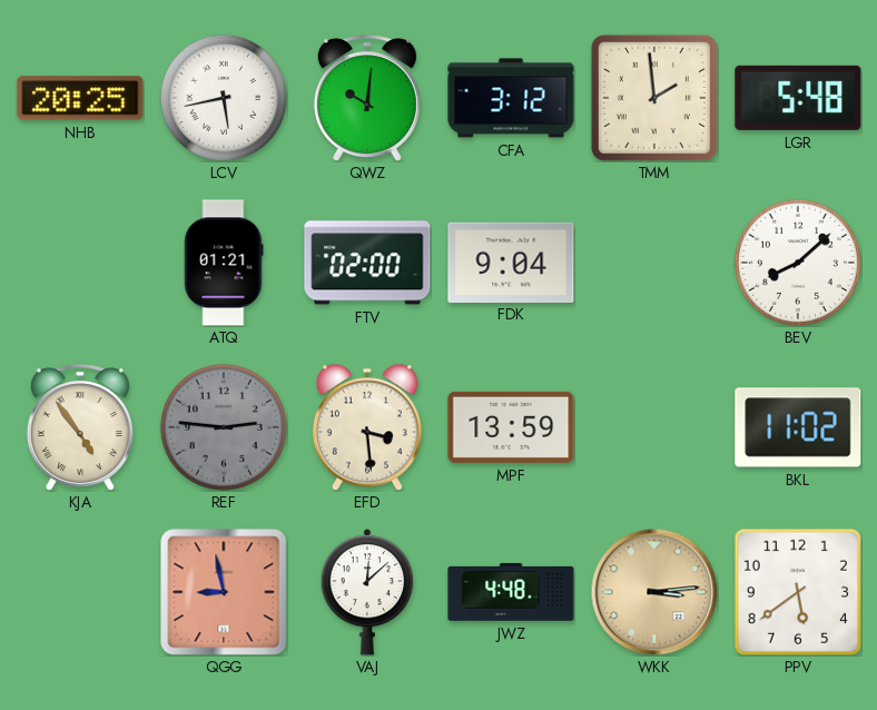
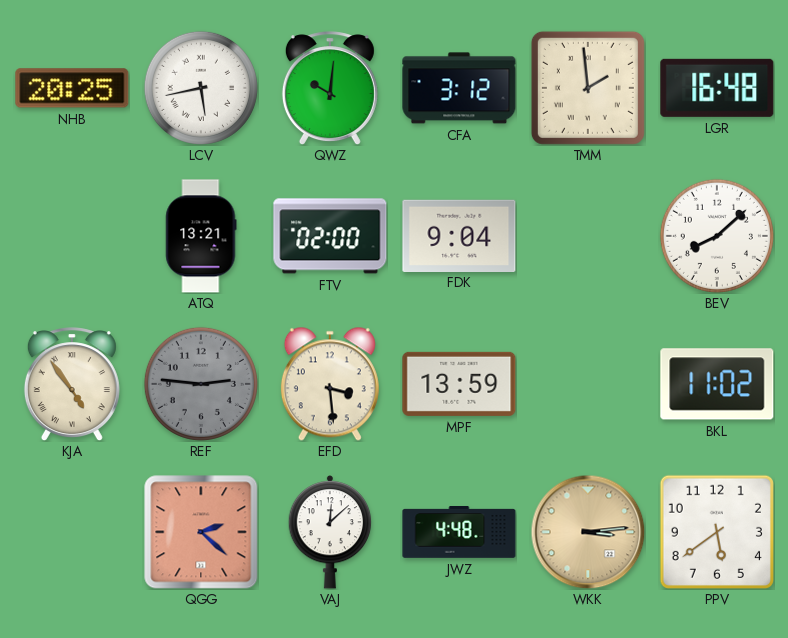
LGR: 5:48 -> 16:48 (717, 88)
ATQ: 01:21 -> 13:21 (201, 236)
QGG: 8:58 -> 2:22 (201, 532)
